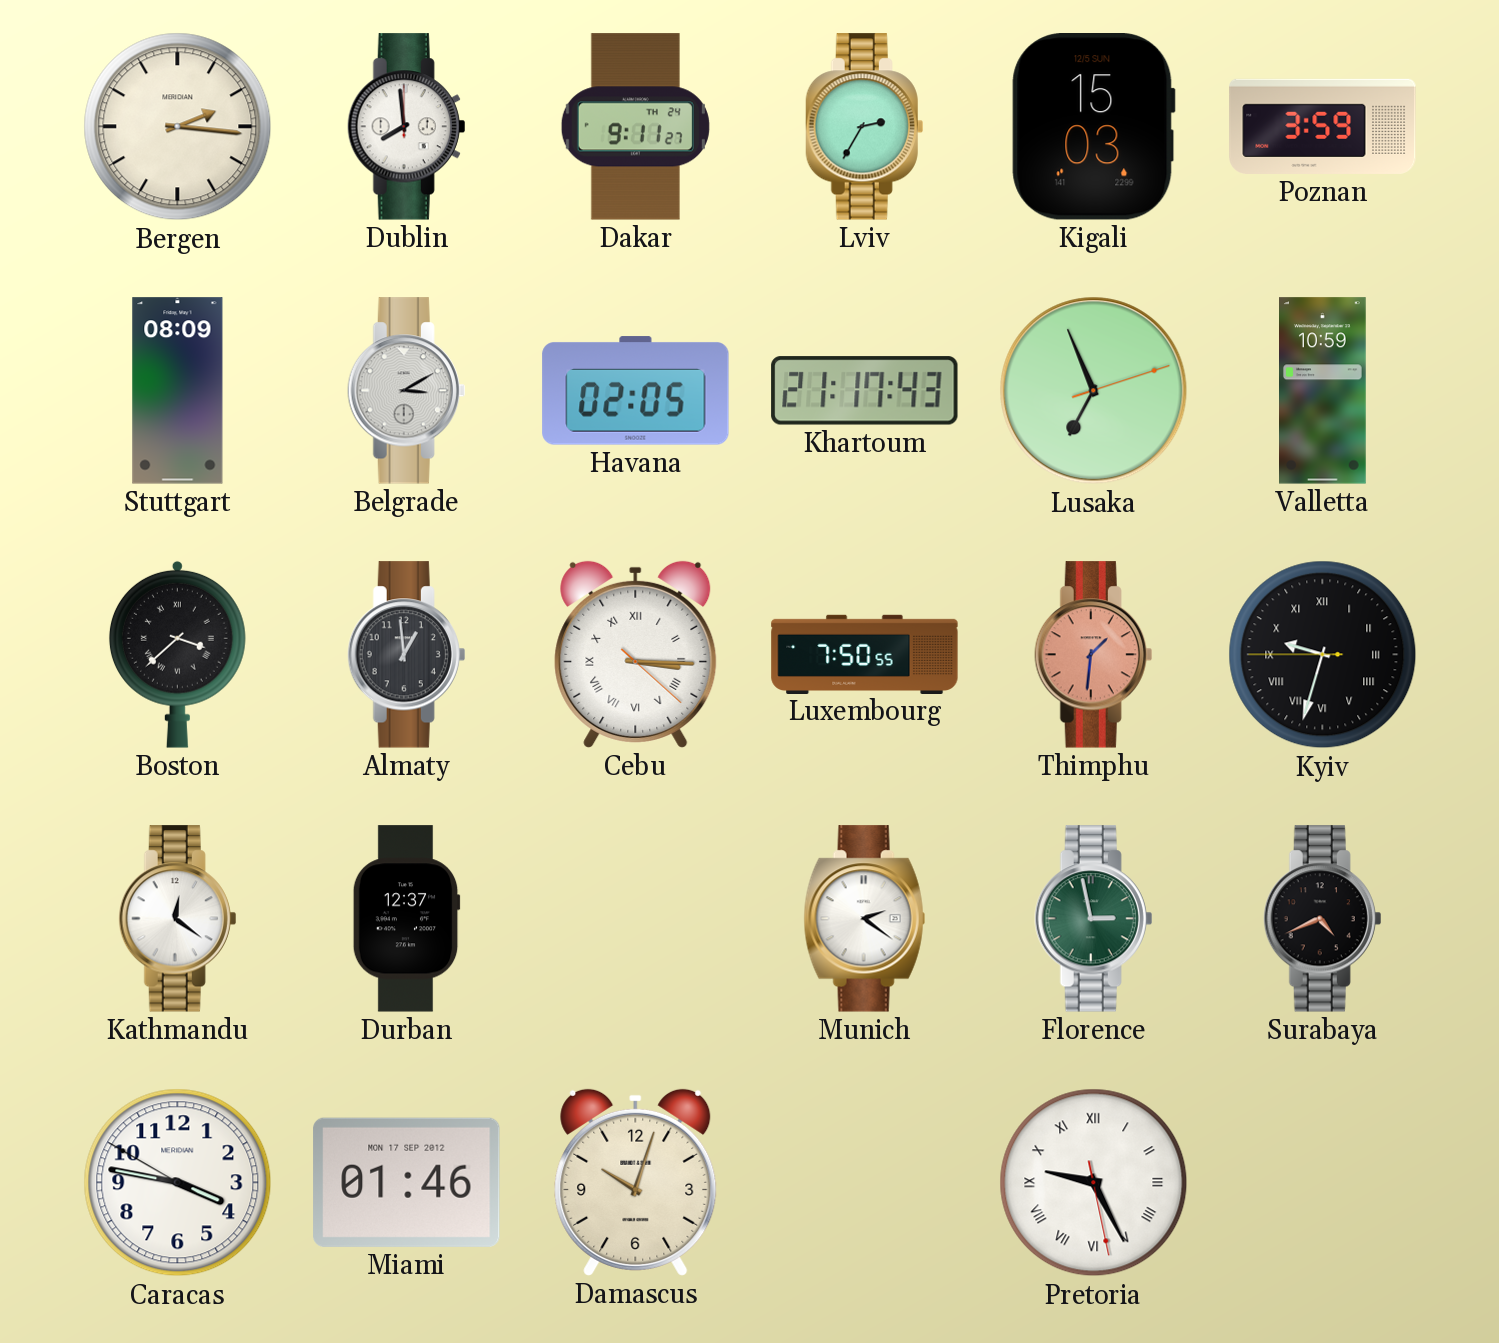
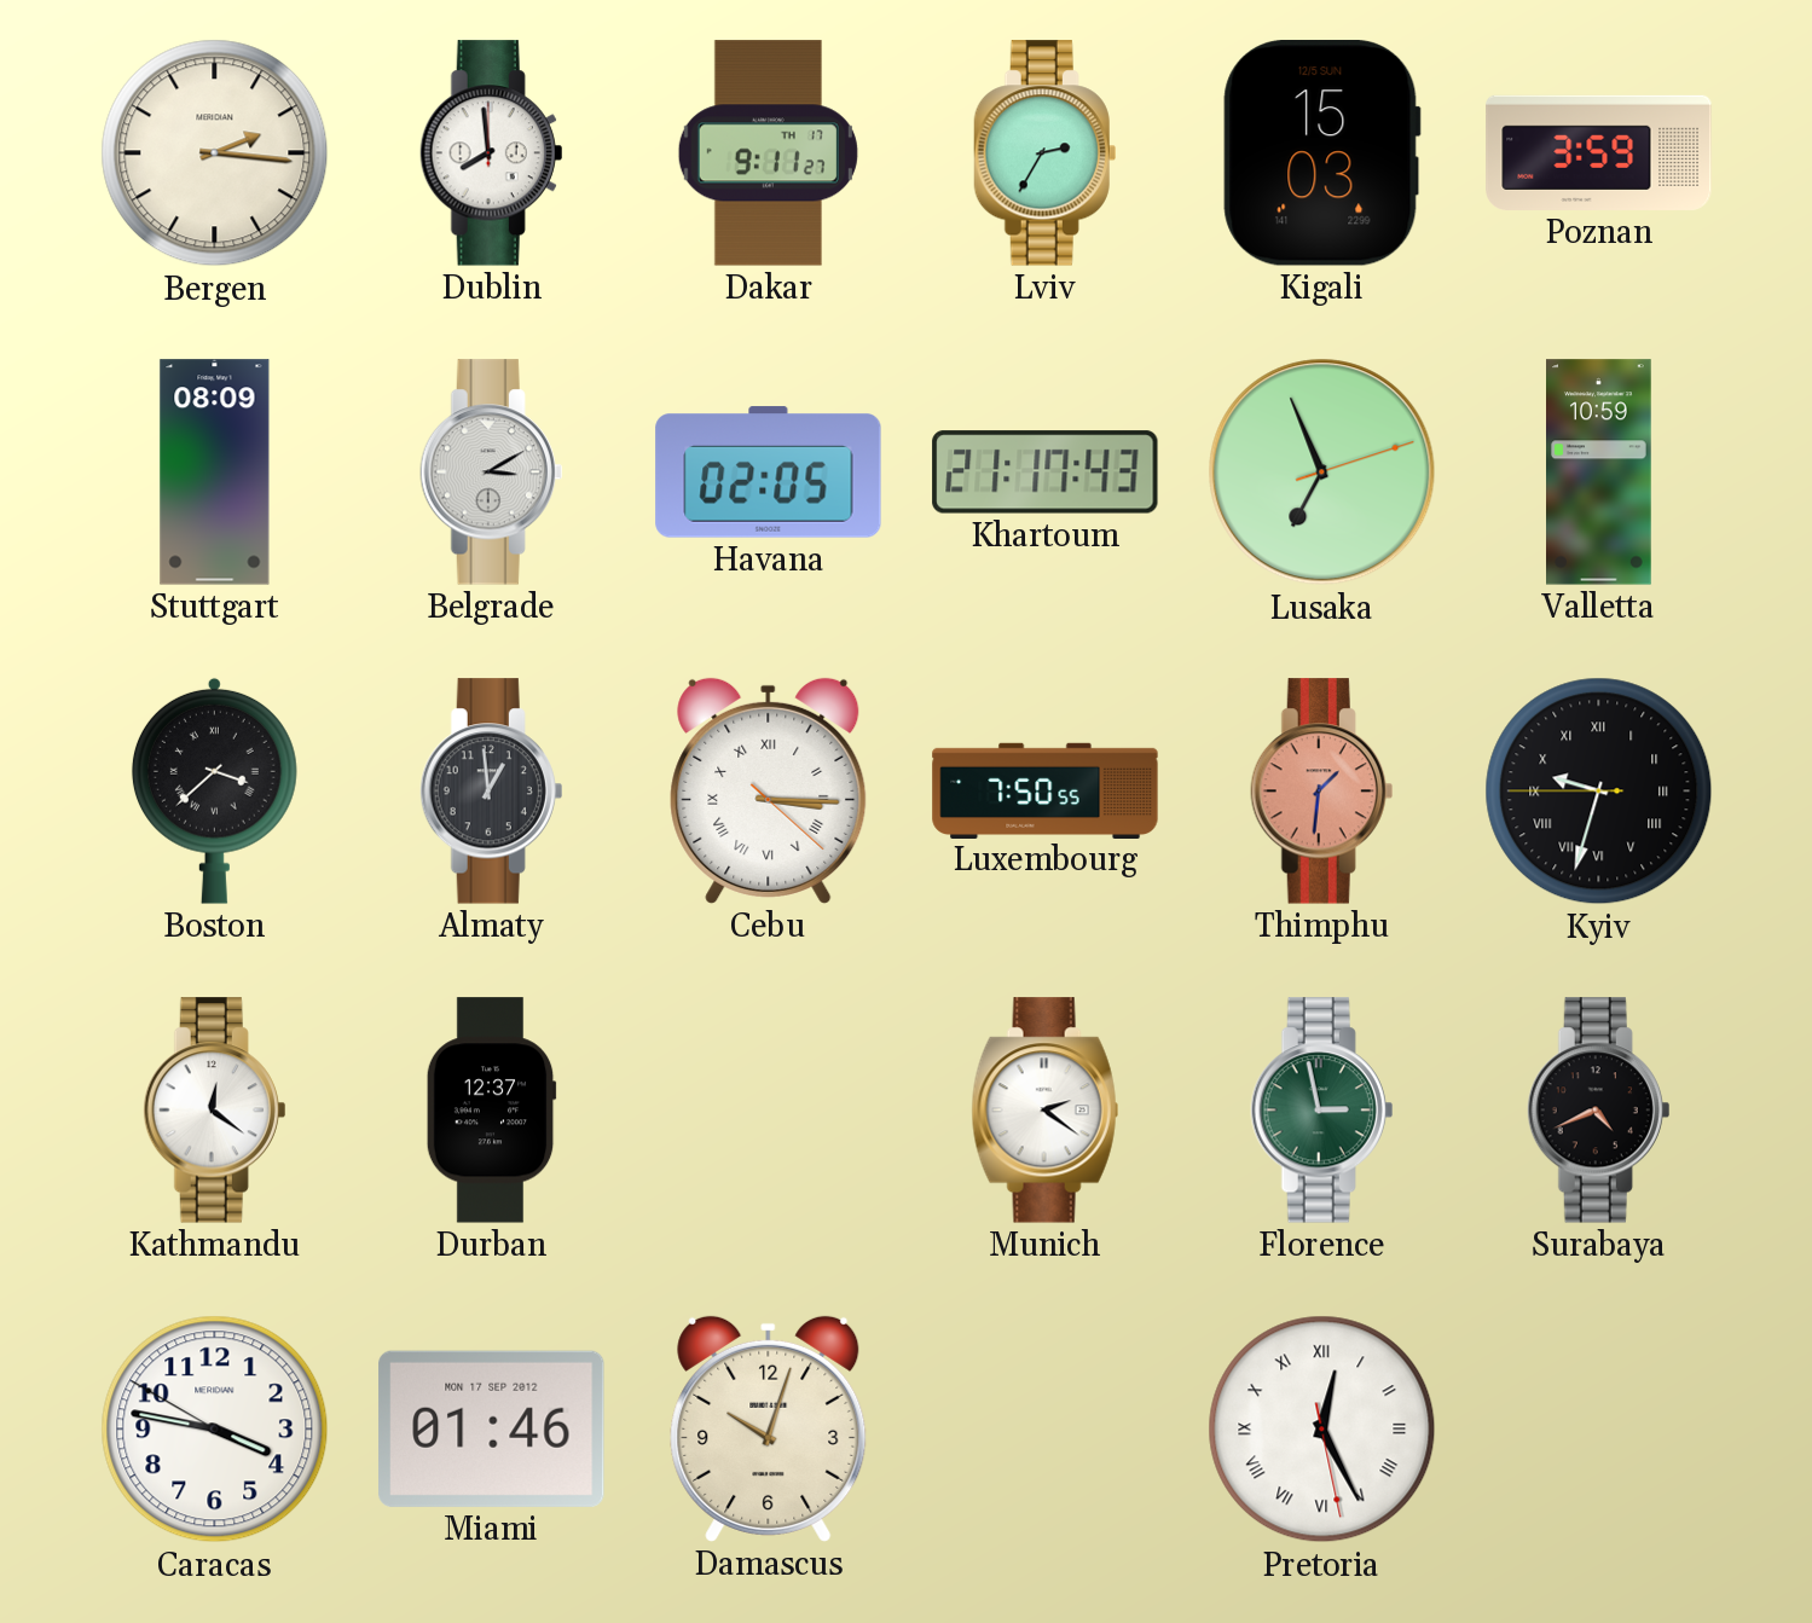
Dakar date: TH 24 -> TH 17 (768, 153)
Pretoria: 9:25 -> 12:25 (1322, 1430)
